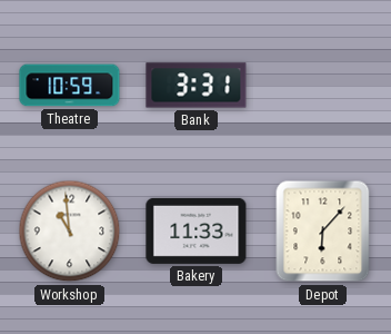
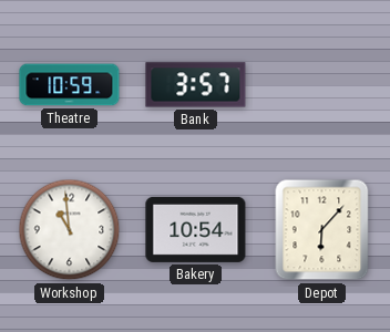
Bank: 3:31 -> 3:57 (196, 85)
Bakery: 11:33 -> 10:54 (196, 229)
